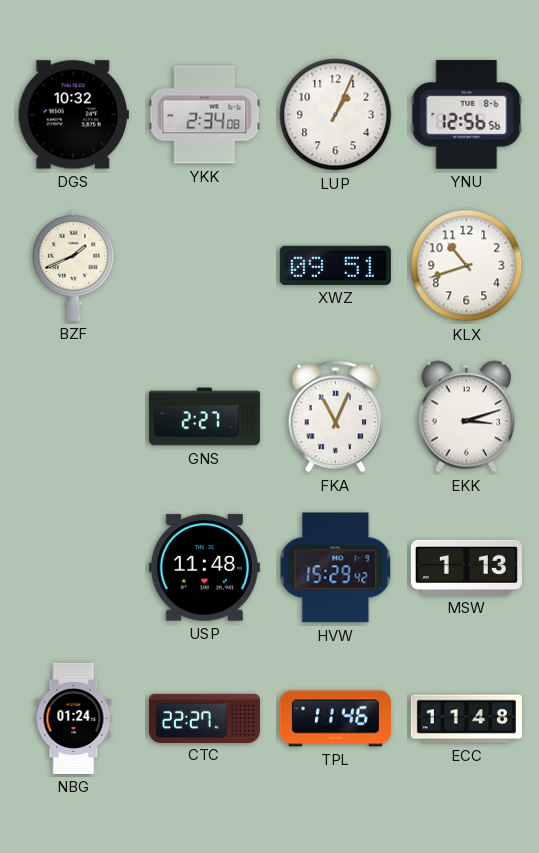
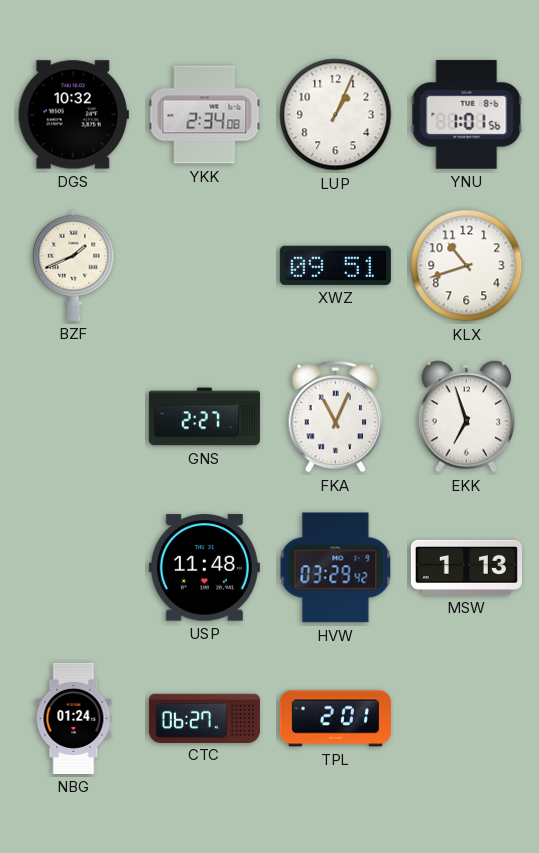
YNU: 12:56 -> 1:01 (467, 115)
EKK: 3:12 -> 6:57 (467, 417)
HVW: 15:29 -> 03:29 (336, 568)
CTC: 22:27 -> 06:27 (204, 718)
TPL: 11:46 -> 2:01 (335, 719)
ECC: 11:48 -> none (466, 719)
